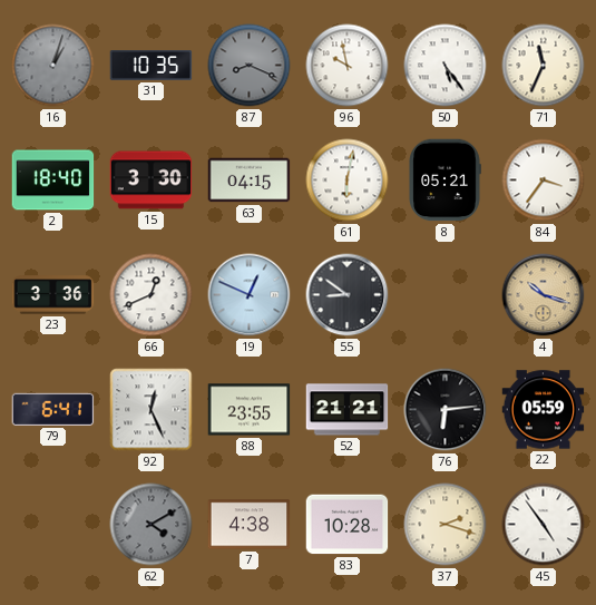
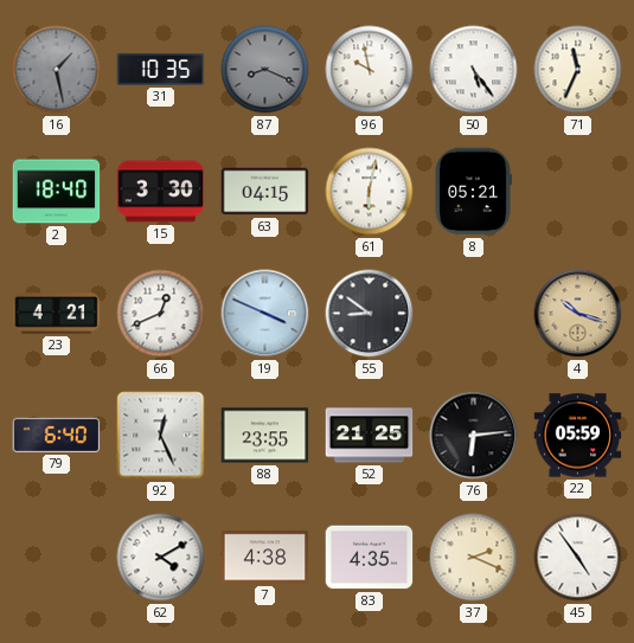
16: 1:03 -> 1:28 (57, 70)
84: 3:36 -> none (544, 180)
23: 3:36 -> 4:21 (57, 314)
19: 12:49 -> 3:49 (265, 314)
79: 6:41 -> 6:40 (57, 435)
52: 21:21 -> 21:25 (370, 436)
62 dial: grey -> white (161, 558)
83: 10:28 -> 4:35 (370, 558)
37: 2:18 -> 2:19 (474, 558)
